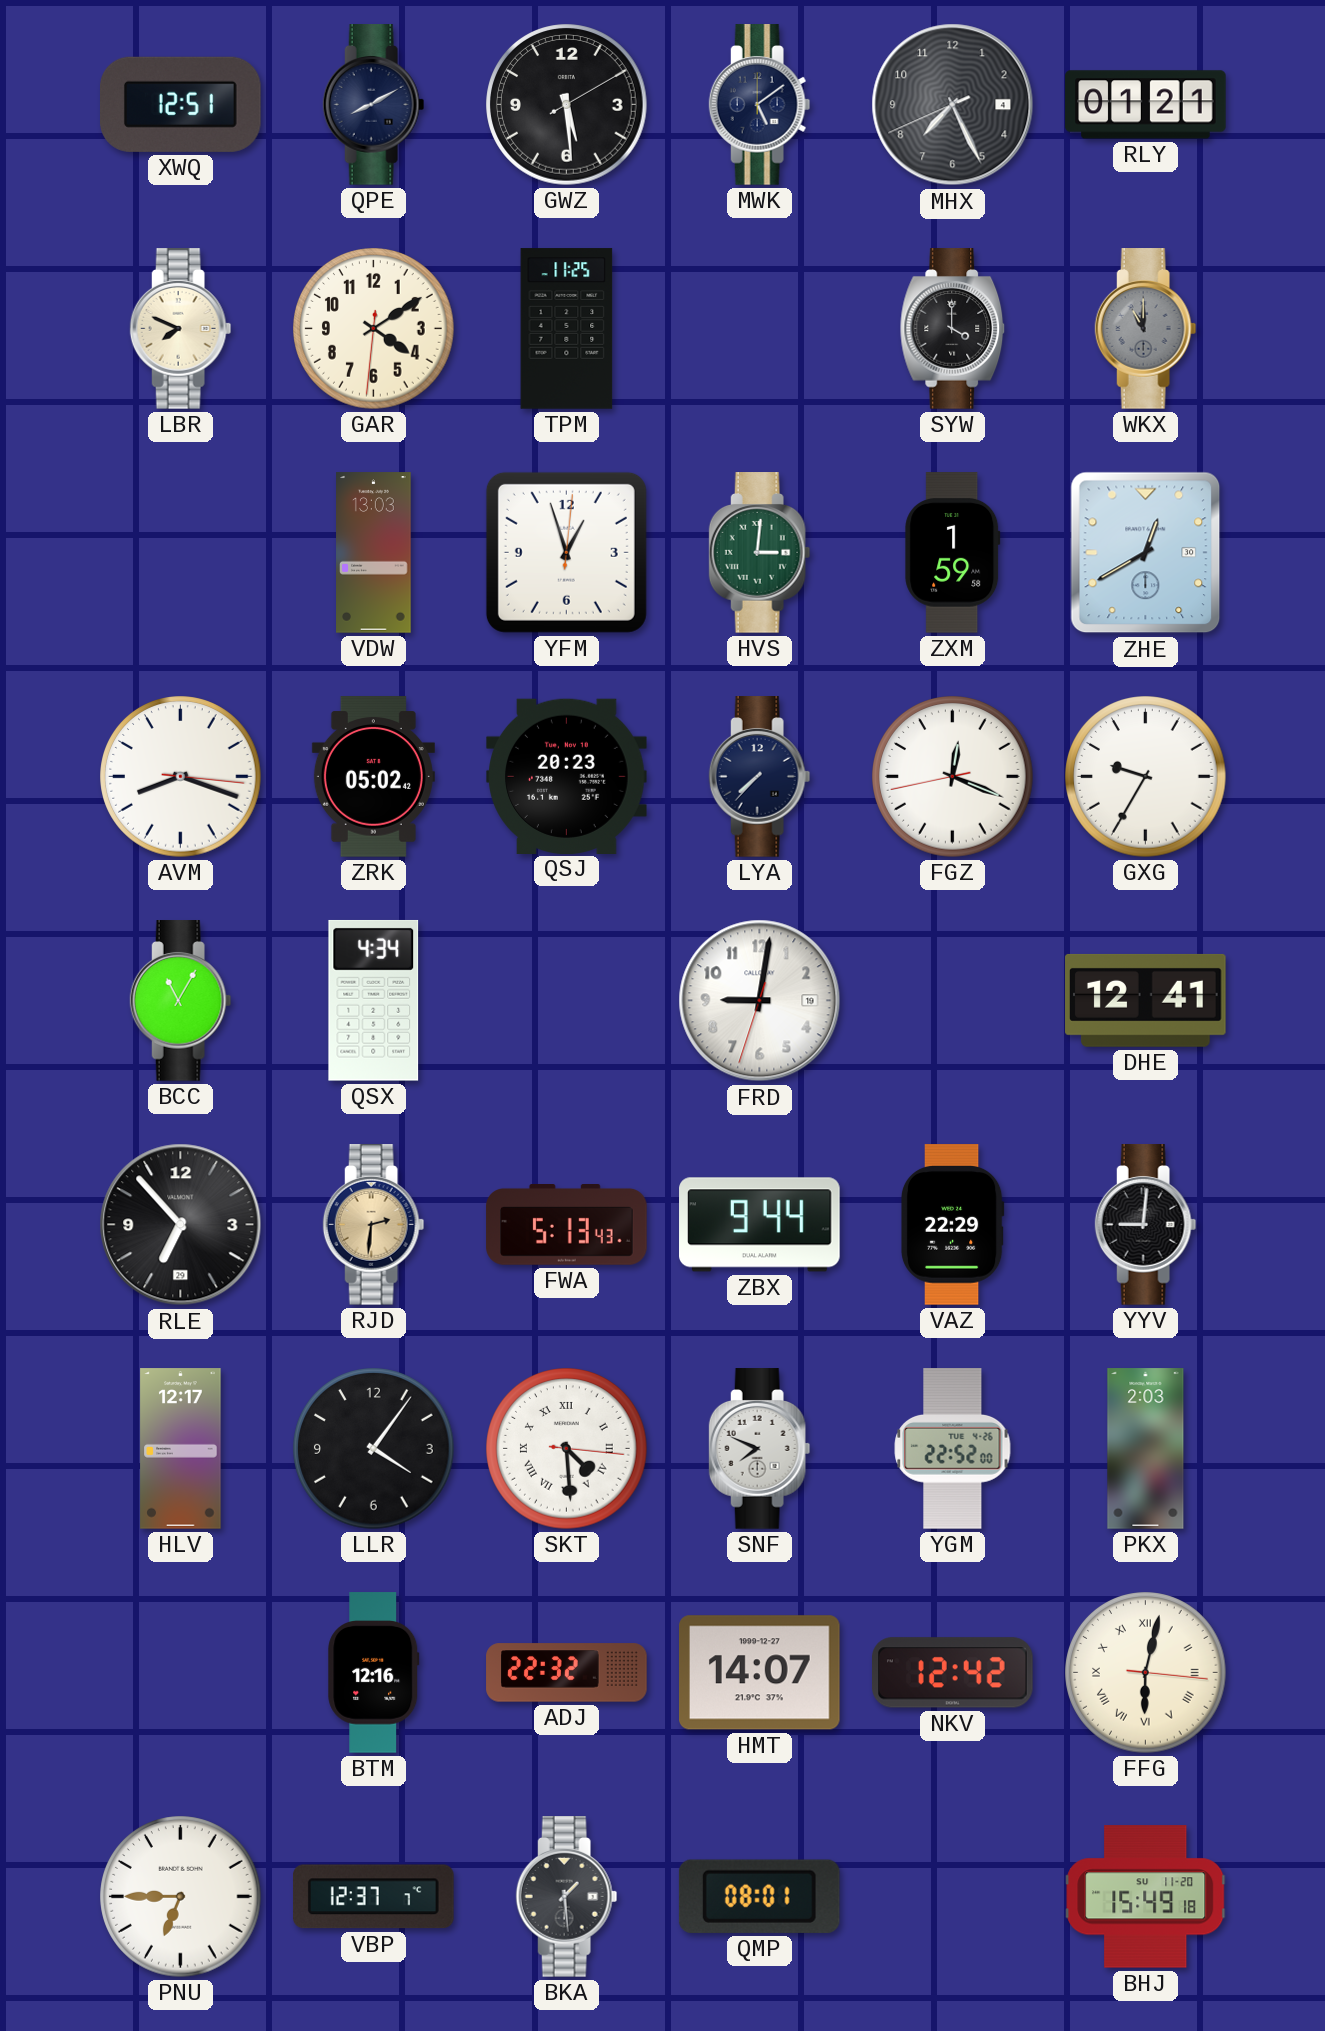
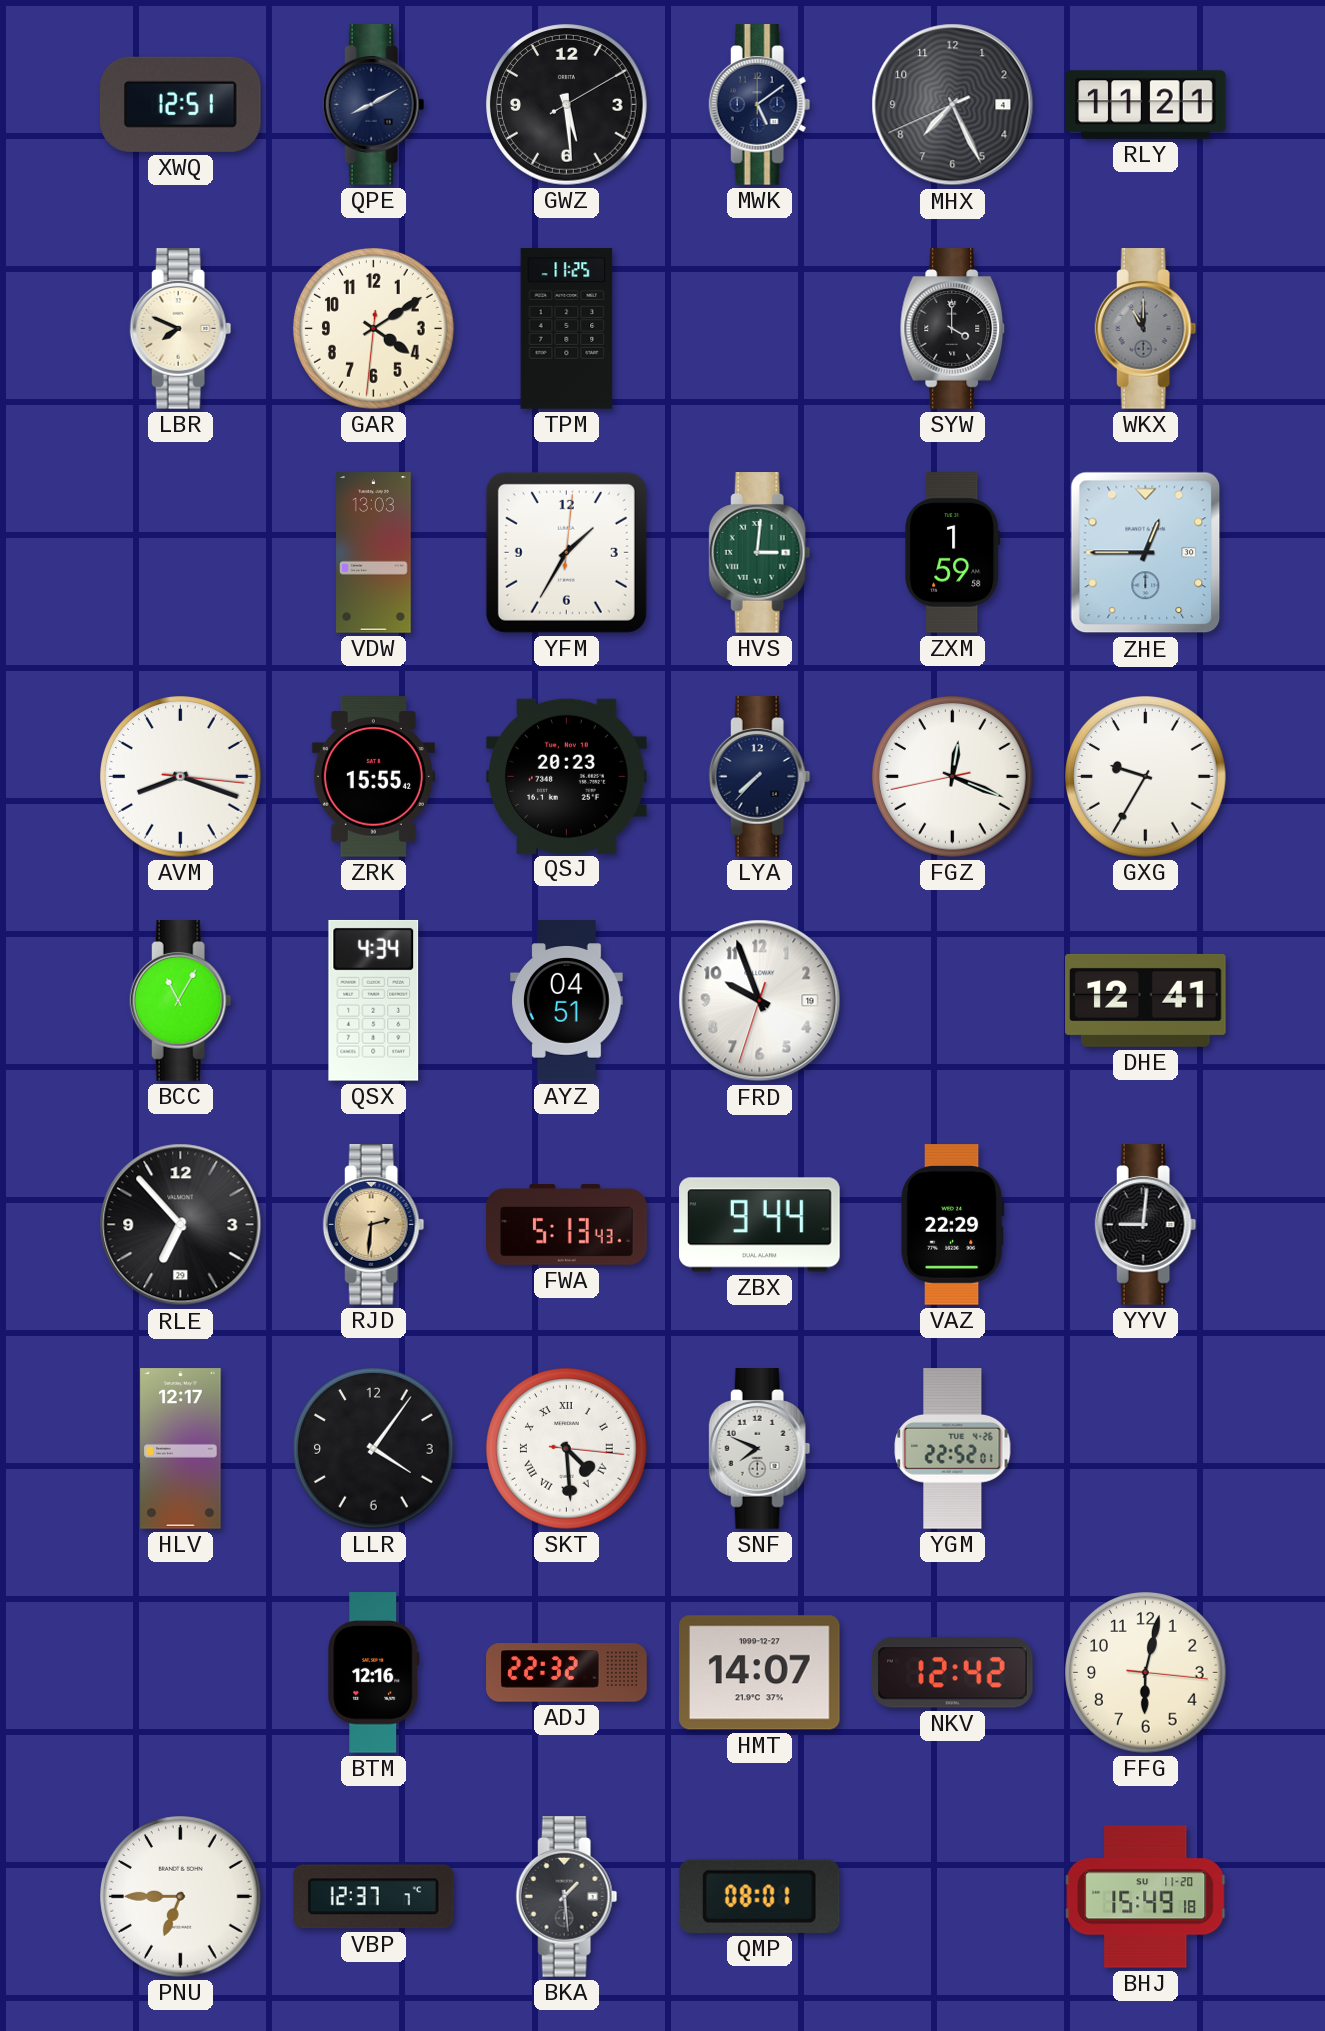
RLY: 01:21 -> 11:21 (1146, 105)
YFM: 12:57 -> 1:35 (566, 552)
ZHE: 12:40 -> 12:45 (1146, 553)
ZRK: 05:02 -> 15:55 (373, 777)
AYZ: none -> 04:51 (567, 1001)
FRD: 9:01 -> 9:56 (760, 1001)
YGM: 22:52:00 -> 22:52:01 (953, 1449)
PKX: 2:03 -> none (1146, 1449)
FFG numerals: Roman -> Arabic (1146, 1673)
